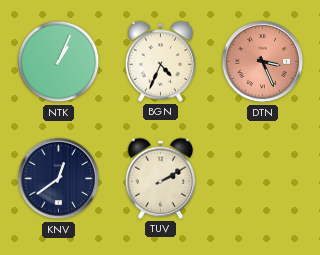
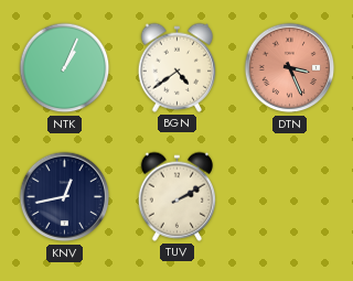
BGN: 4:34 -> 4:39 (178, 67)
KNV: 12:39 -> 12:43 (65, 197)
